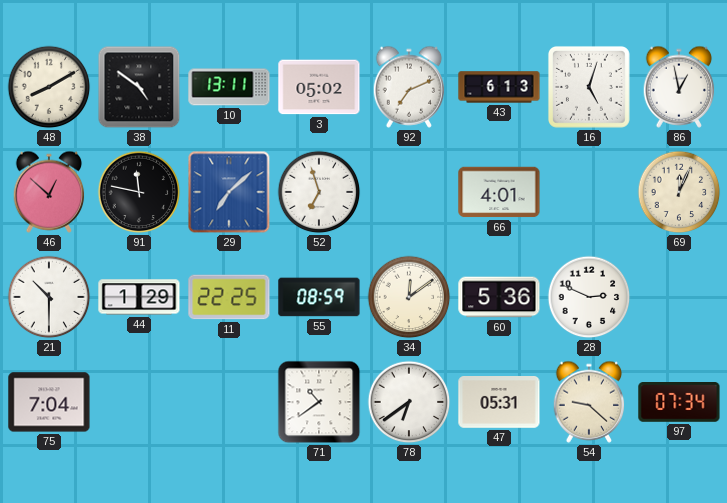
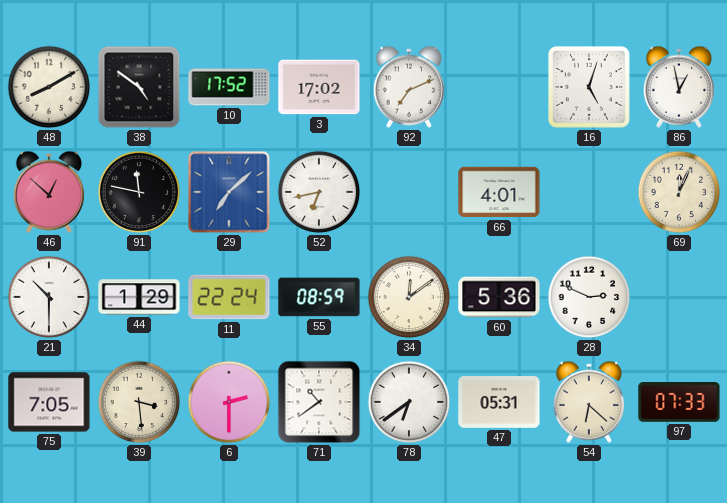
10: 13:11 -> 17:52 (229, 87)
3: 05:02 -> 17:02 (319, 87)
43: 6:13 -> none (499, 87)
52: 6:57 -> 6:43 (319, 192)
11: 22:25 -> 22:24 (229, 297)
75: 7:04 -> 7:05 (49, 402)
39: none -> 3:29 (139, 402)
6: none -> 2:30 (229, 402)
54: 9:22 -> 6:22 (589, 402)
97: 07:34 -> 07:33 (679, 402)
